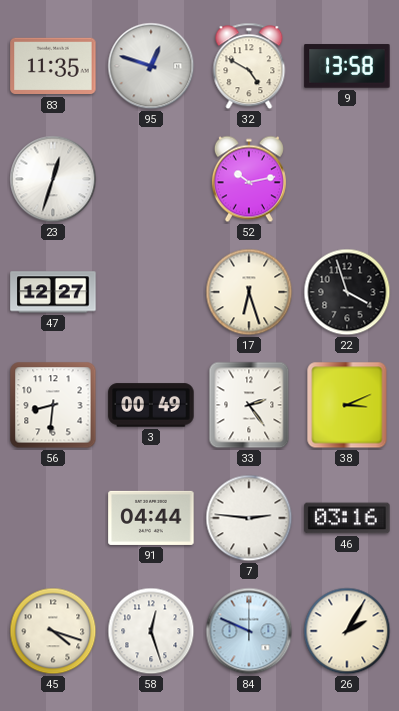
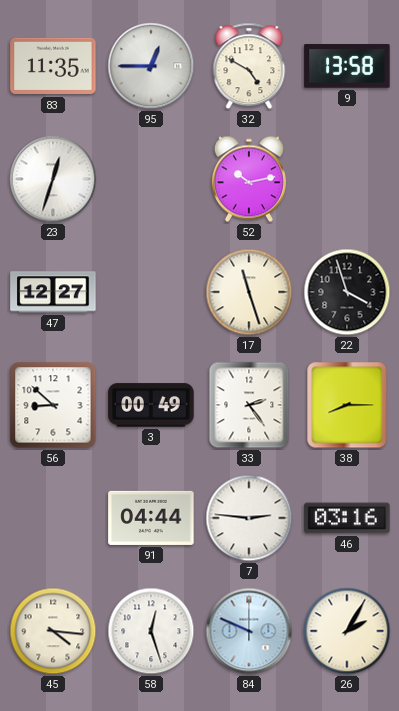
95: 12:48 -> 12:45 (151, 66)
17: 6:27 -> 11:27 (249, 292)
56: 8:31 -> 8:52 (53, 405)
38: 3:11 -> 8:15 (347, 405)
45: 4:18 -> 4:16 (53, 631)
